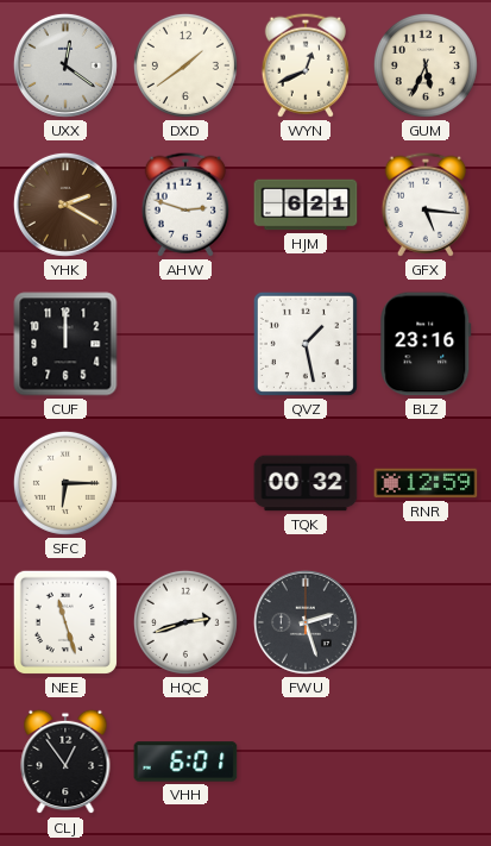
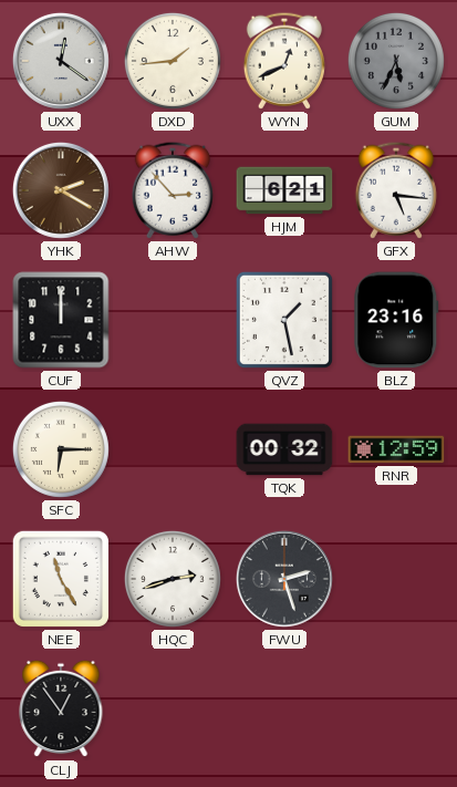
DXD: 1:39 -> 1:44 (173, 61)
GUM dial: cream -> grey (396, 61)
AHW: 2:48 -> 2:53 (173, 190)
NEE: 11:27 -> 11:25 (61, 579)
VHH: 6:01 -> none (185, 762)
